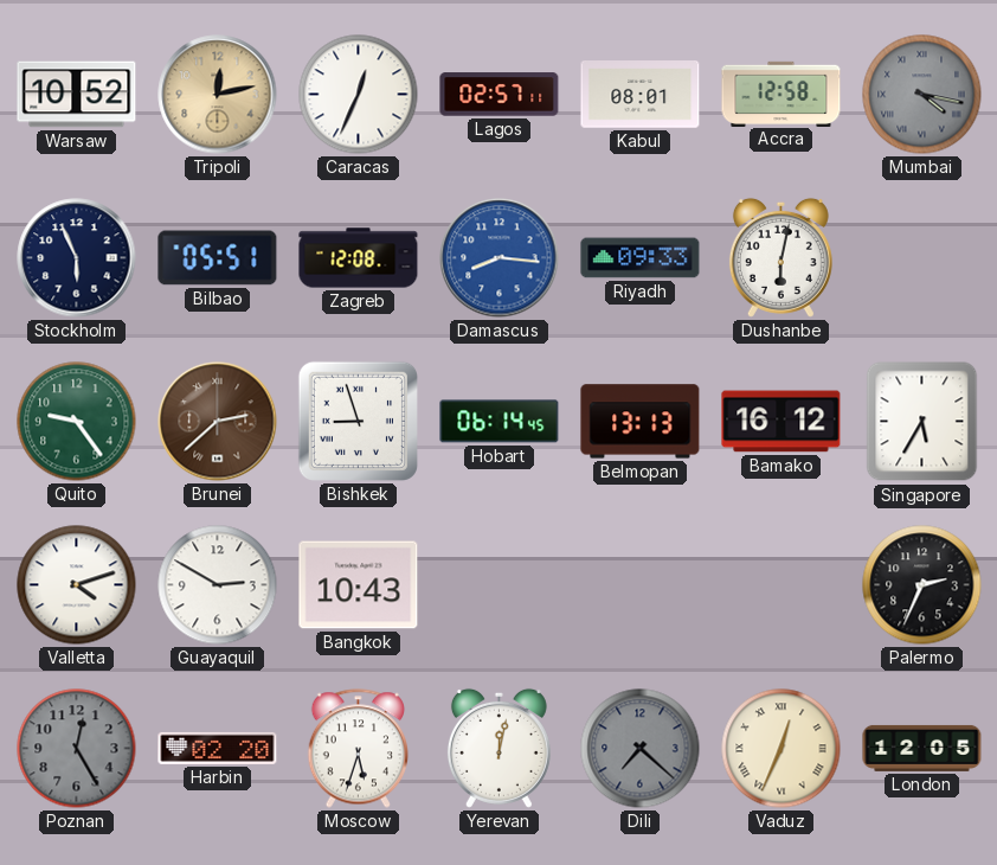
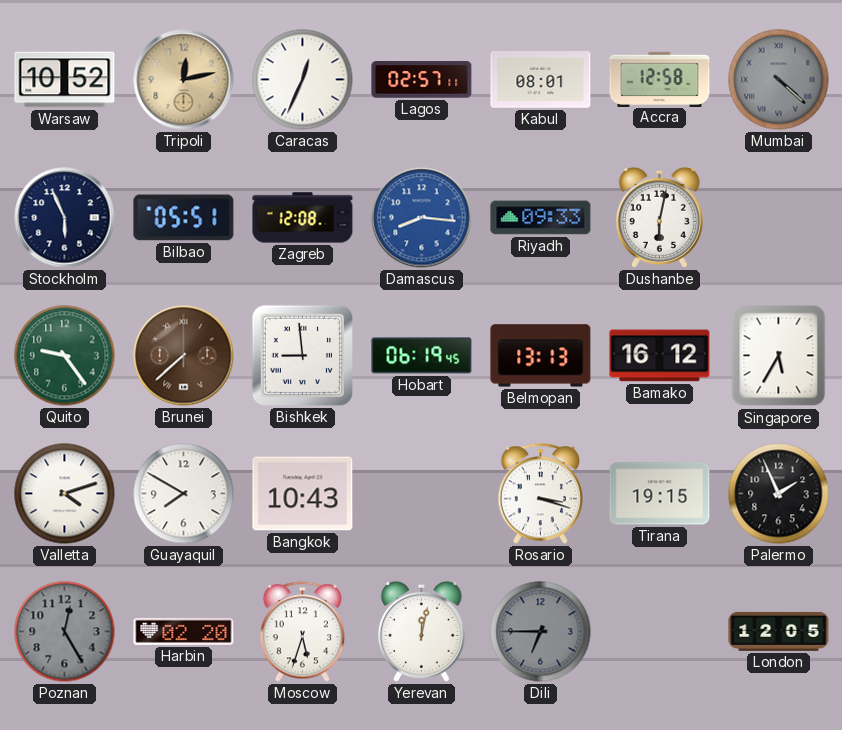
Mumbai: 4:17 -> 4:22 (779, 80)
Brunei: 2:38 -> 7:38 (184, 356)
Bishkek: 8:57 -> 8:59 (302, 355)
Hobart: 06:14 -> 06:19 (422, 356)
Guayaquil: 2:50 -> 7:50 (184, 494)
Rosario: none -> 3:18 (540, 494)
Tirana: none -> 19:15 (660, 494)
Palermo: 2:34 -> 1:56 (779, 494)
Dili: 7:22 -> 6:45 (541, 632)
Vaduz: 12:34 -> none (781, 749)
